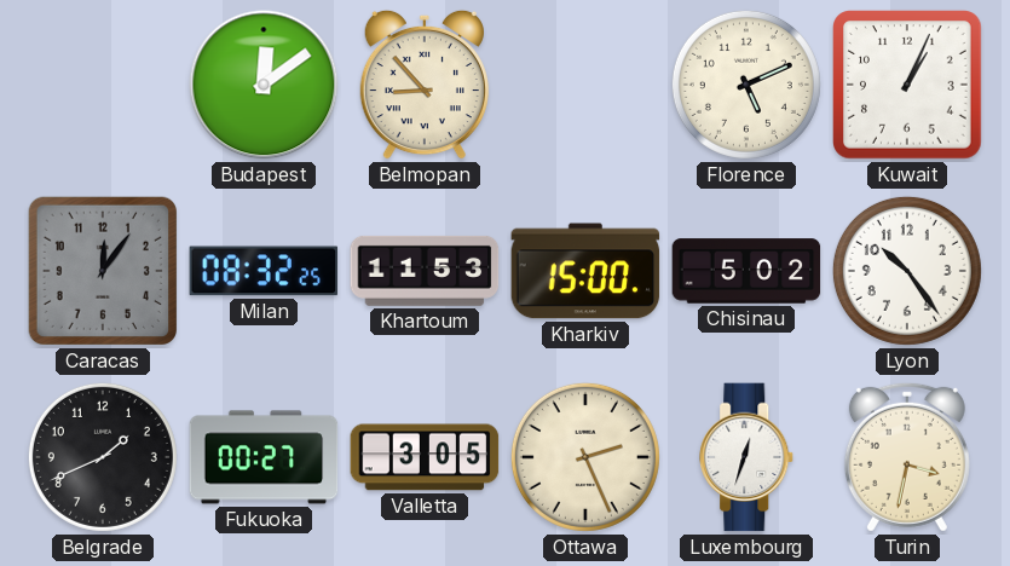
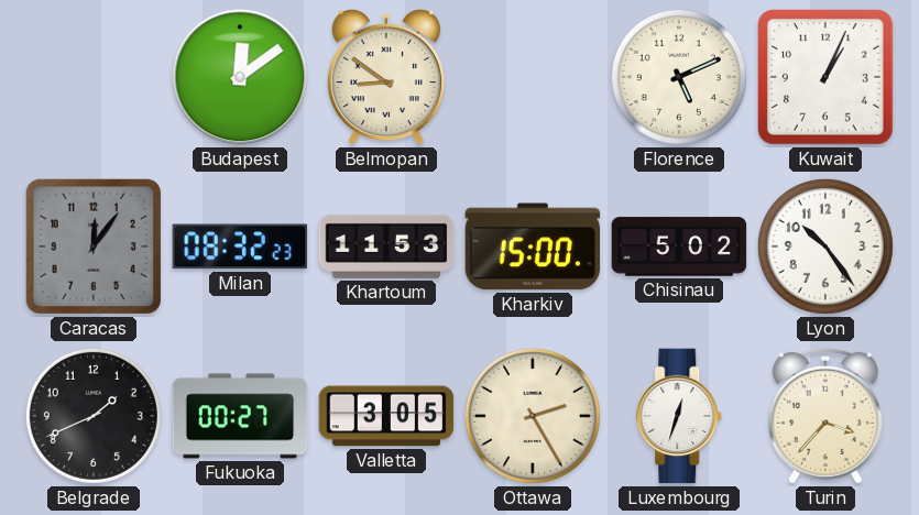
Belmopan: 8:53 -> 8:51 (386, 77)
Milan: 08:32:25 -> 08:32:23 (240, 246)
Ottawa: 2:26 -> 2:25 (533, 416)
Turin: 3:32 -> 3:37 (825, 416)
